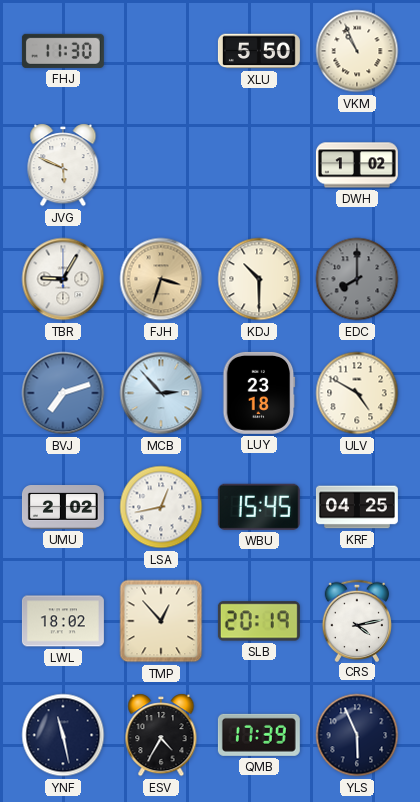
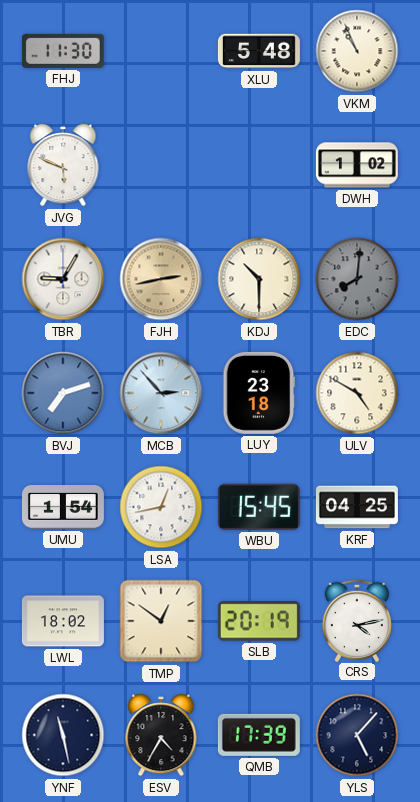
XLU: 5:50 -> 5:48 (259, 51)
FJH: 3:33 -> 2:43 (161, 279)
EDC: 8:00 -> 8:01 (357, 279)
UMU: 2:02 -> 1:54 (63, 508)
TMP: 12:53 -> 12:51 (161, 621)
YLS: 5:56 -> 5:07 (357, 735)
